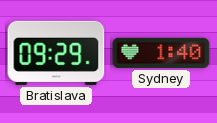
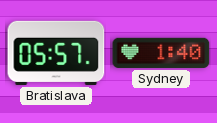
Bratislava: 09:29 -> 05:57 (56, 53)
